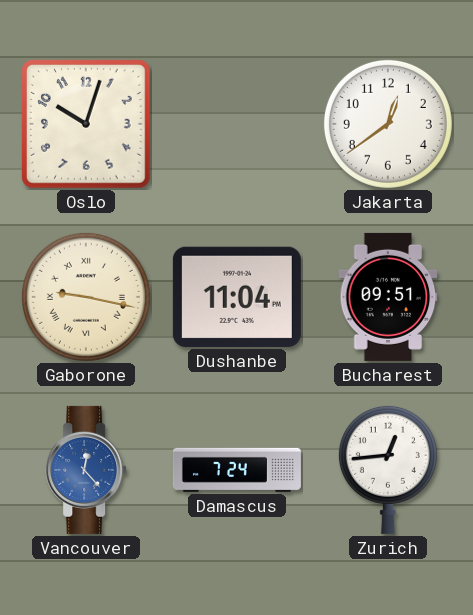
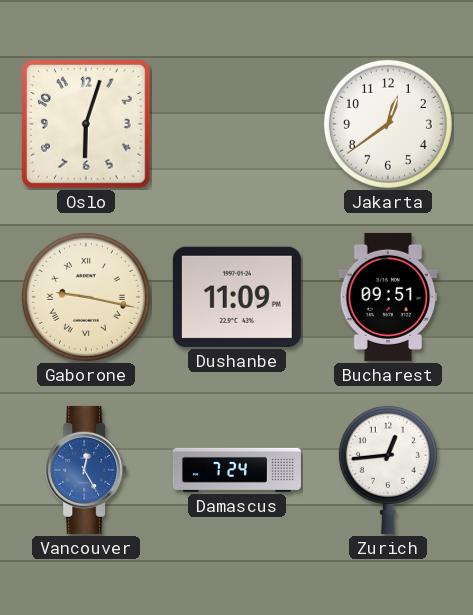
Oslo: 10:03 -> 6:03 (87, 125)
Dushanbe: 11:04 -> 11:09 (237, 297)
Vancouver: 12:23 -> 12:25 (86, 470)
